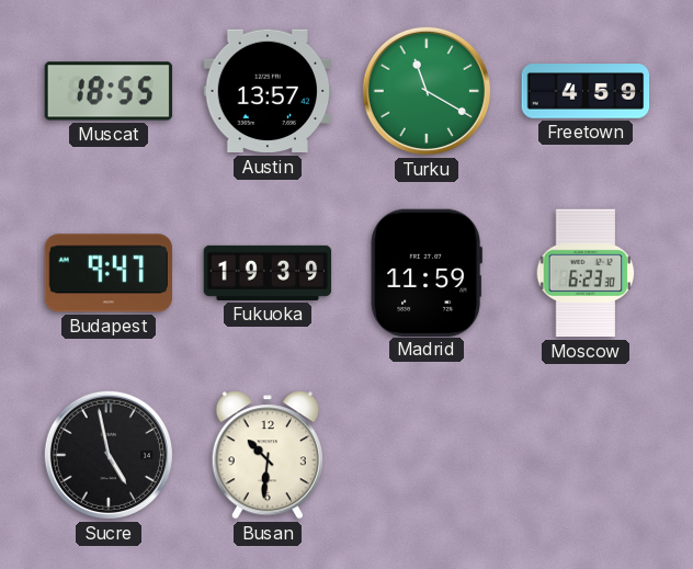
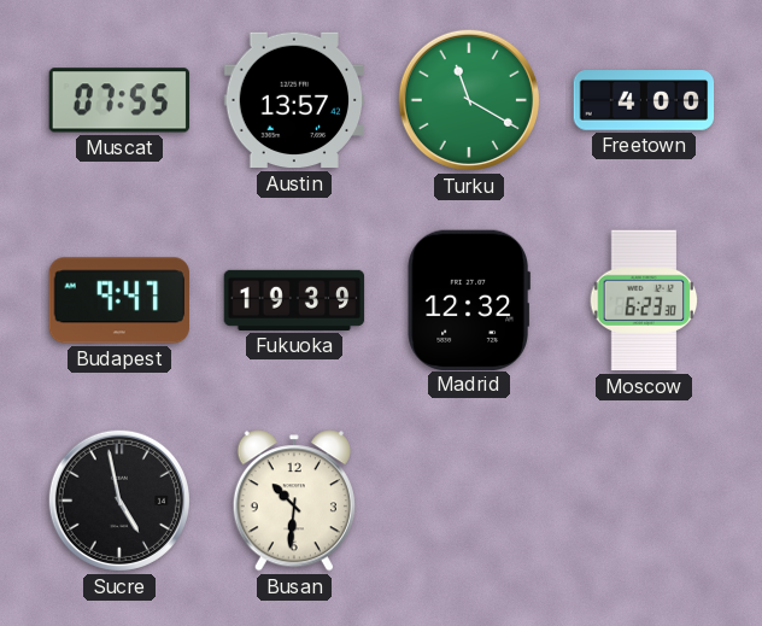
Muscat: 18:55 -> 07:55 (119, 100)
Freetown: 4:59 -> 4:00 (644, 100)
Madrid: 11:59 -> 12:32 (469, 299)
